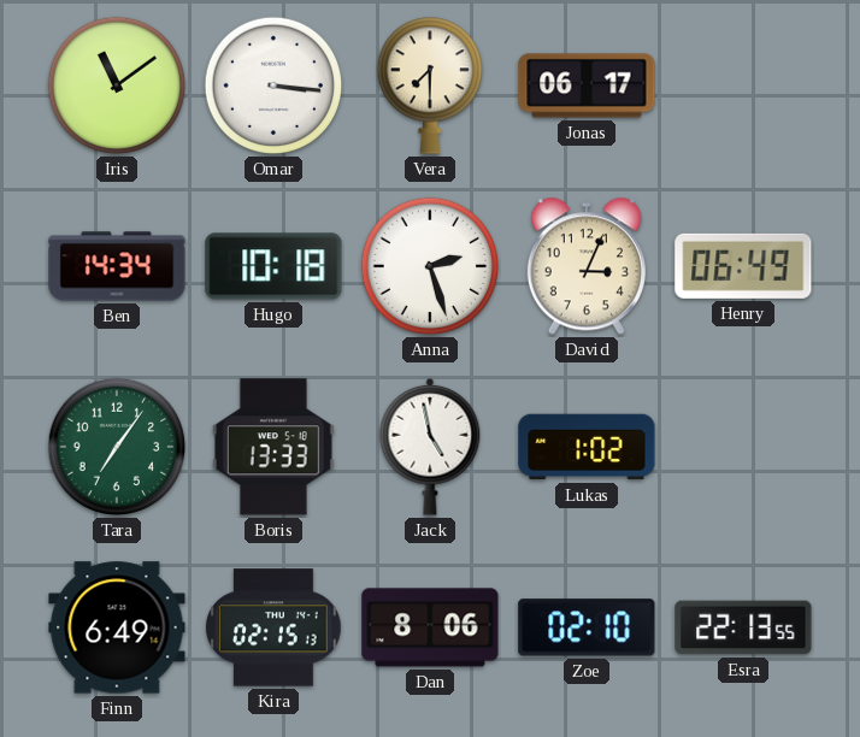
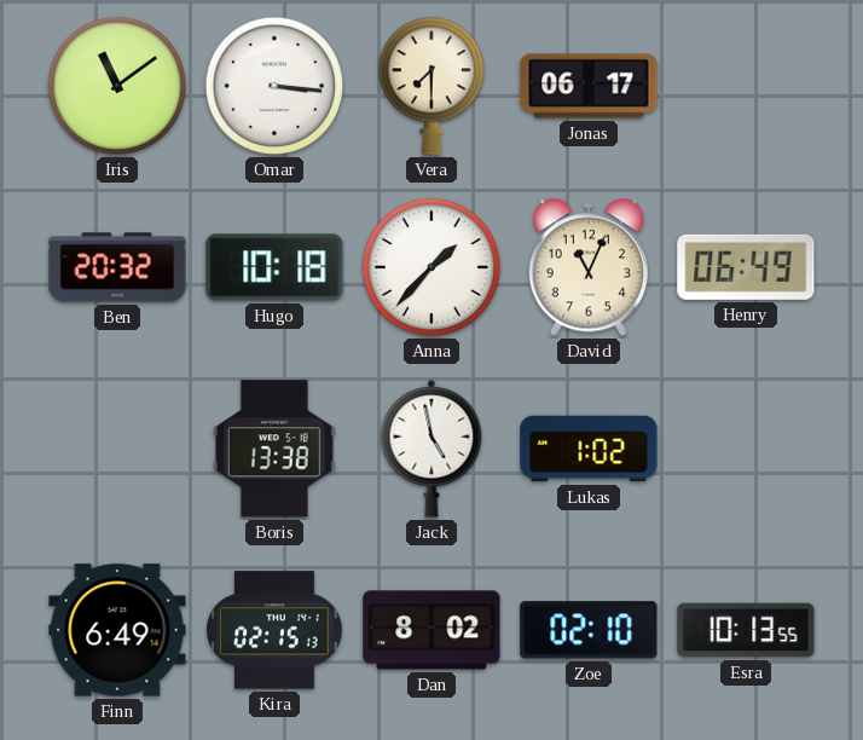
Ben: 14:34 -> 20:32 (117, 267)
Anna: 2:27 -> 1:37 (431, 267)
David: 3:04 -> 11:04 (589, 267)
Tara: 7:06 -> none (117, 447)
Boris: 13:33 -> 13:38 (274, 449)
Dan: 8:06 -> 8:02 (431, 630)
Esra: 22:13 -> 10:13 (746, 630)
